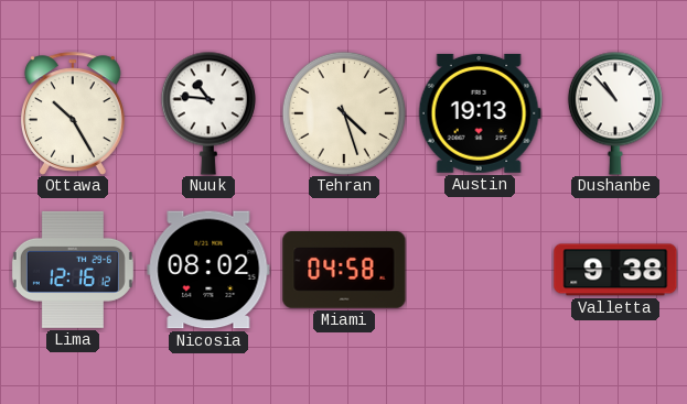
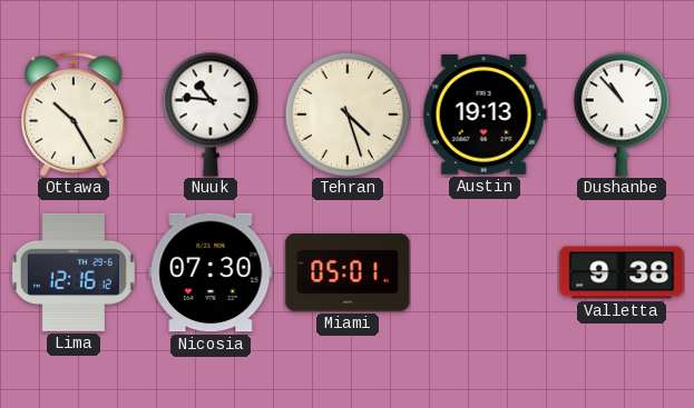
Nicosia: 08:02 -> 07:30 (211, 272)
Miami: 04:58 -> 05:01 (348, 272)
